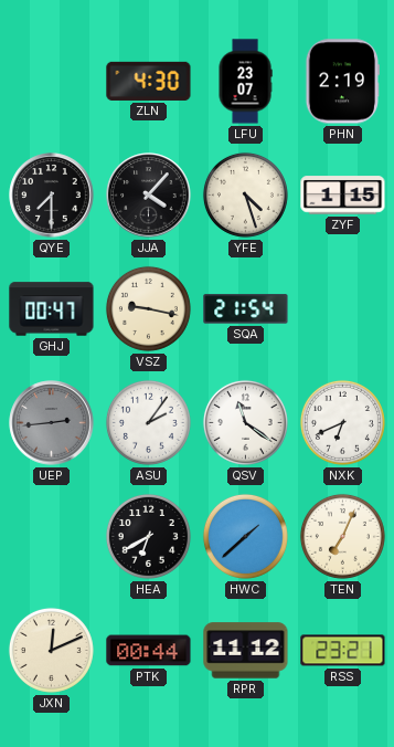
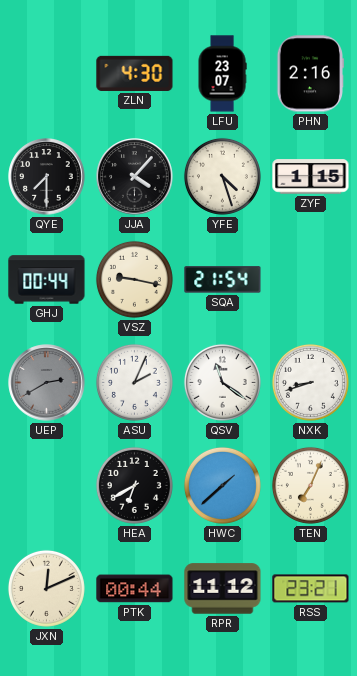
PHN: 2:19 -> 2:16 (310, 74)
GHJ: 00:47 -> 00:44 (47, 280)
UEP: 2:44 -> 2:40 (47, 383)
ASU: 2:06 -> 2:04 (134, 382)
NXK: 6:41 -> 8:42 (310, 382)
